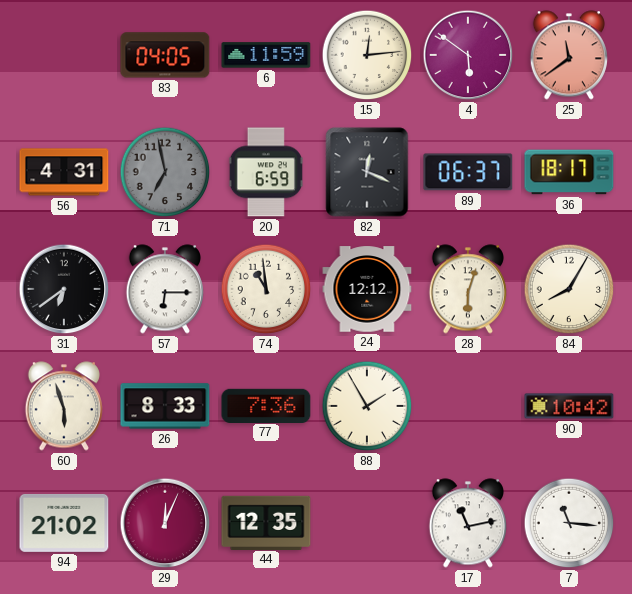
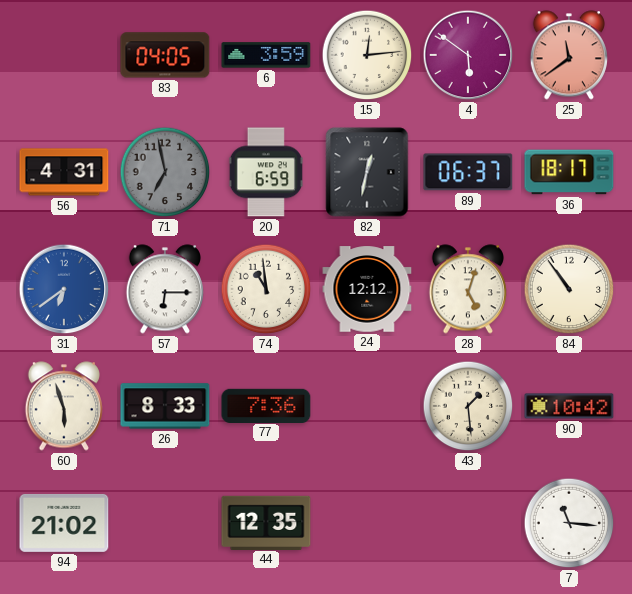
6: 11:59 -> 3:59 (266, 55)
82: 12:19 -> 12:32 (367, 172)
31 dial: black -> blue (64, 289)
28: 6:03 -> 5:03 (468, 289)
84: 8:05 -> 10:54 (569, 289)
88: 1:55 -> none (367, 406)
43: none -> 1:29 (468, 406)
29: 12:04 -> none (165, 523)
17: 11:13 -> none (468, 523)
